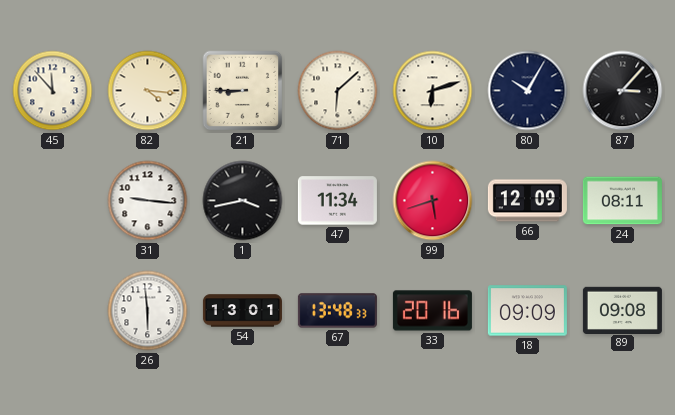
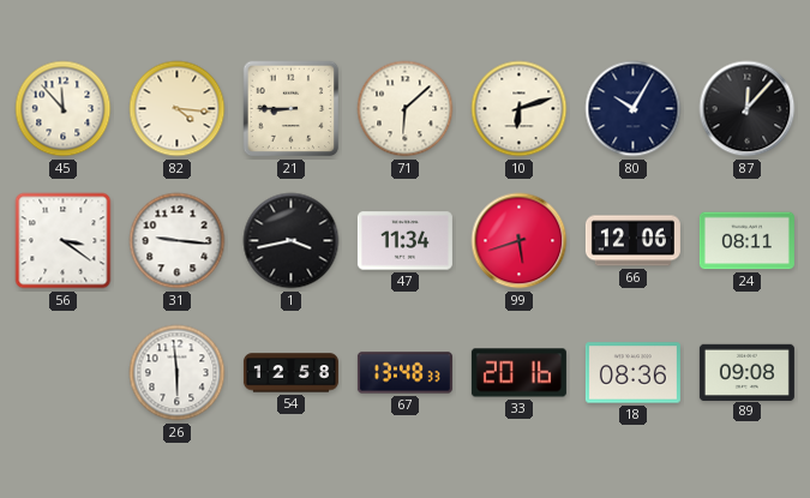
87: 3:07 -> 12:07 (748, 109)
56: none -> 3:21 (64, 241)
66: 12:09 -> 12:06 (632, 241)
54: 13:01 -> 12:58 (290, 373)
18: 09:09 -> 08:36 (632, 373)
